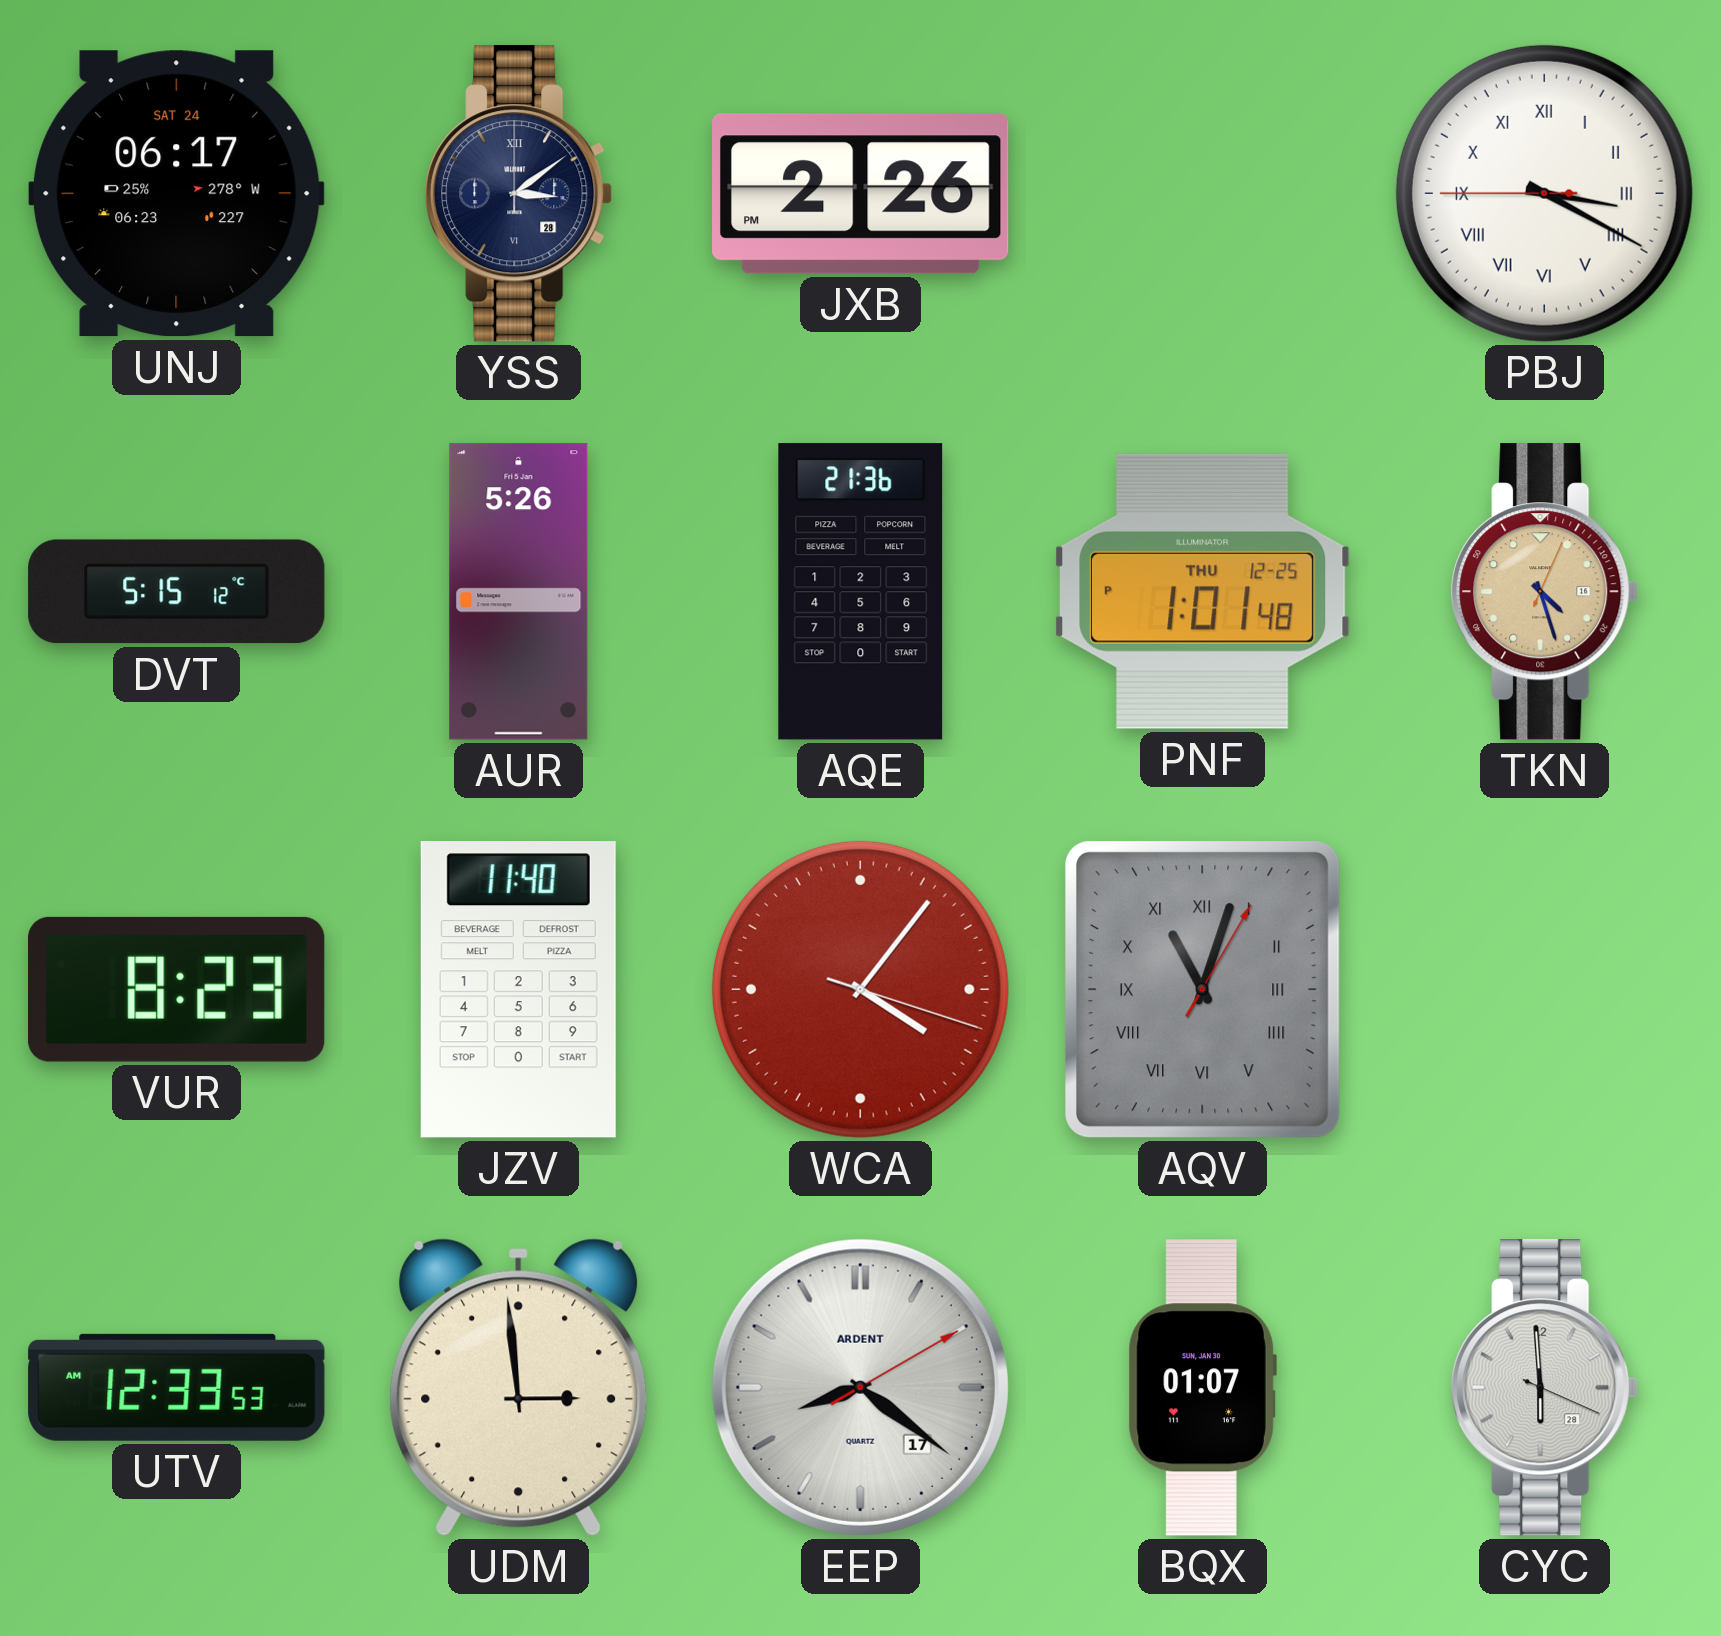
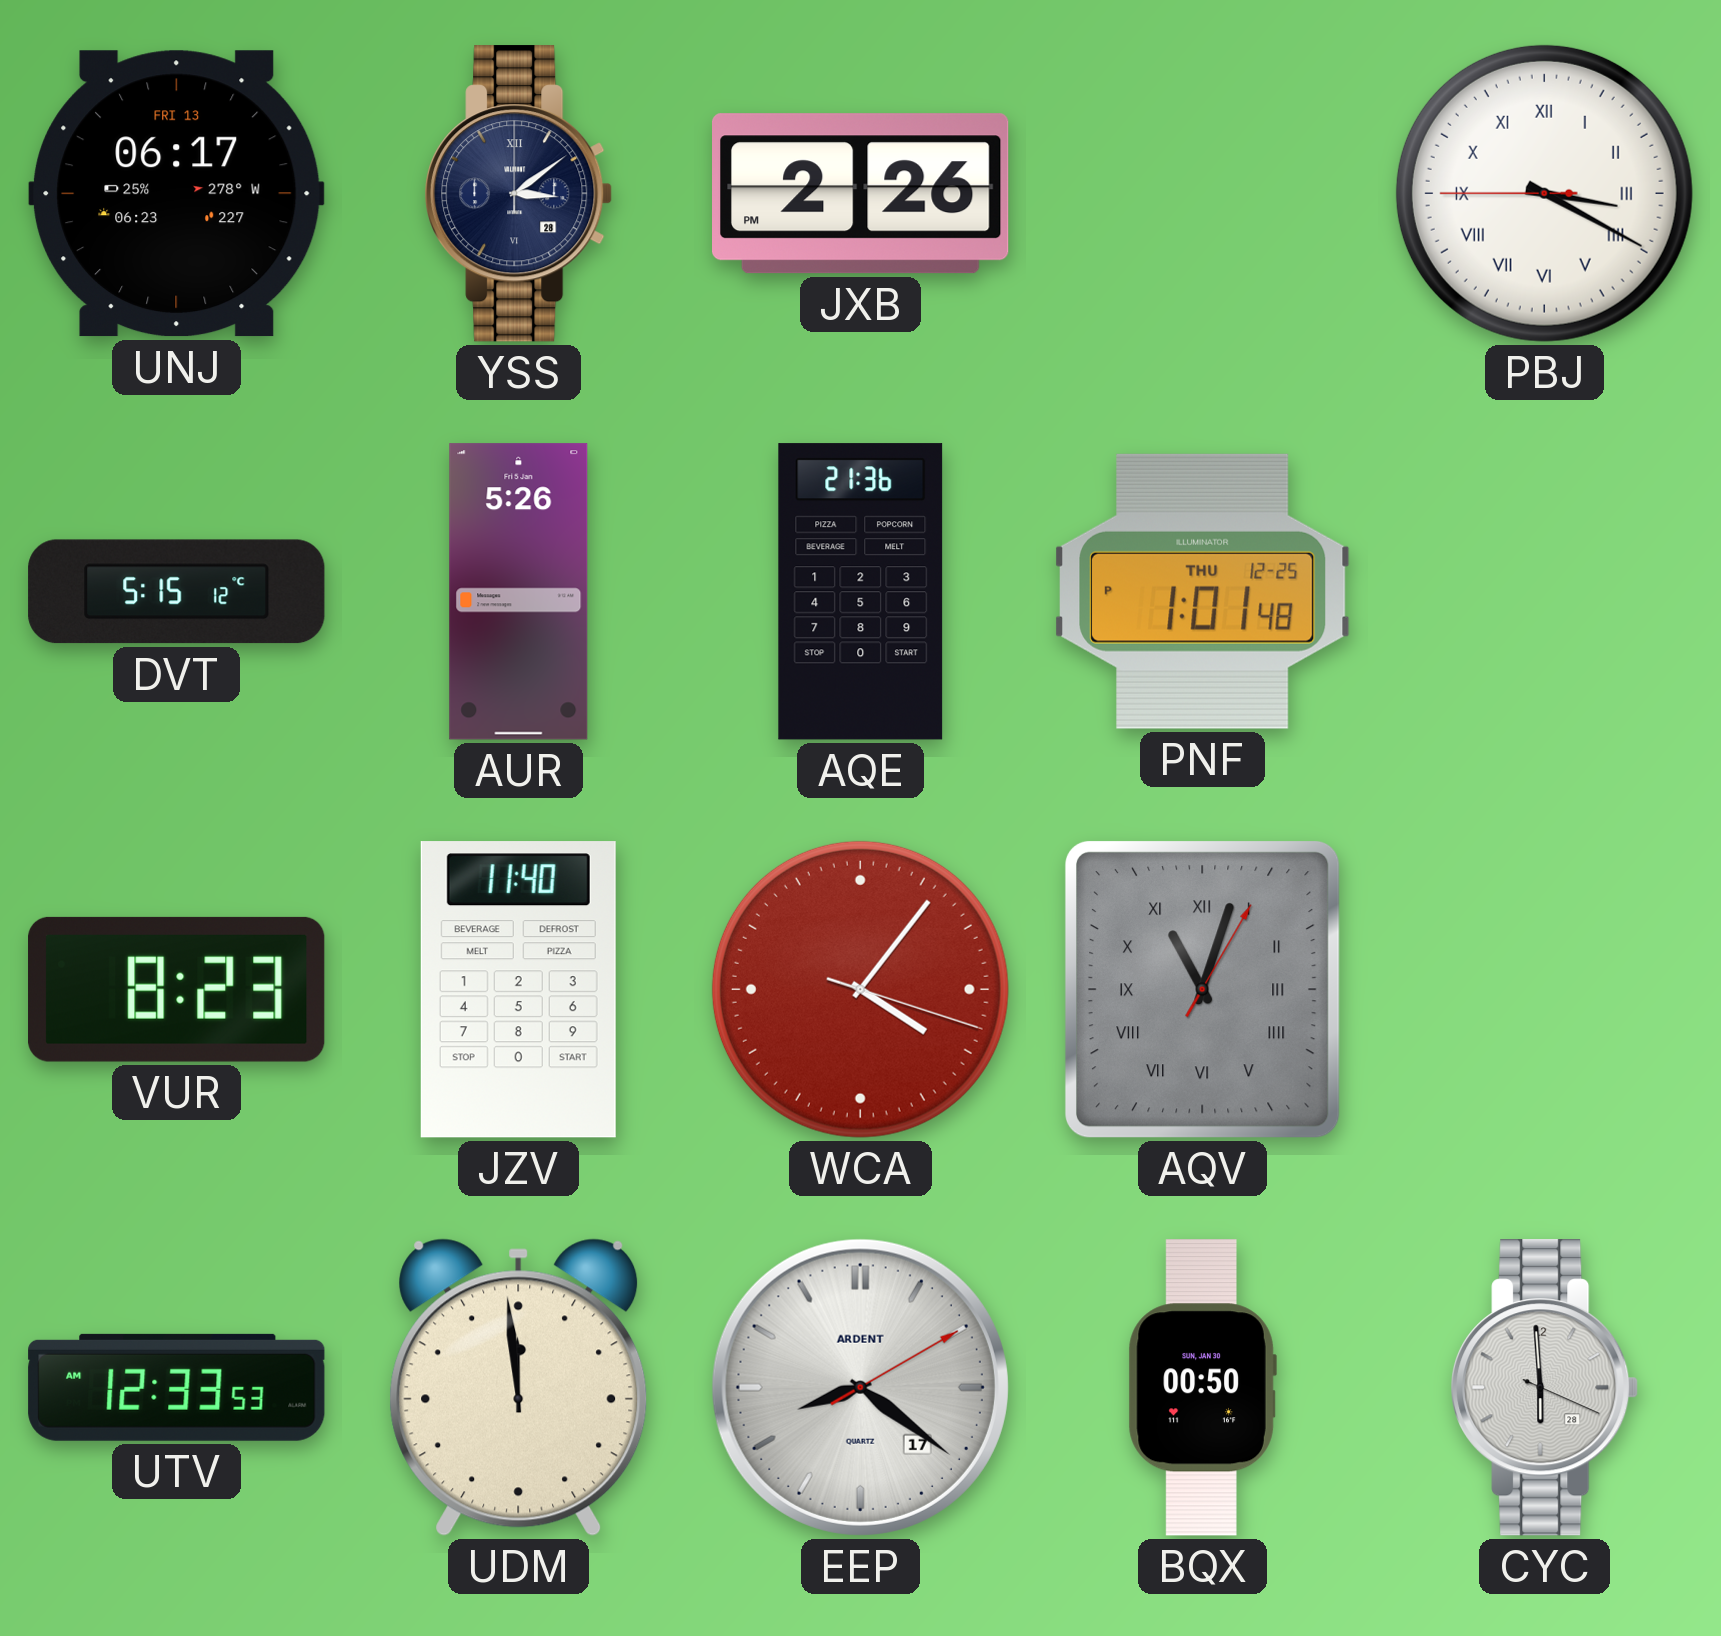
UNJ date: SAT 24 -> FRI 13 (177, 194)
TKN: 4:27 -> none (1545, 592)
UDM: 2:59 -> 11:59 (519, 1387)
BQX: 01:07 -> 00:50 (1202, 1388)
